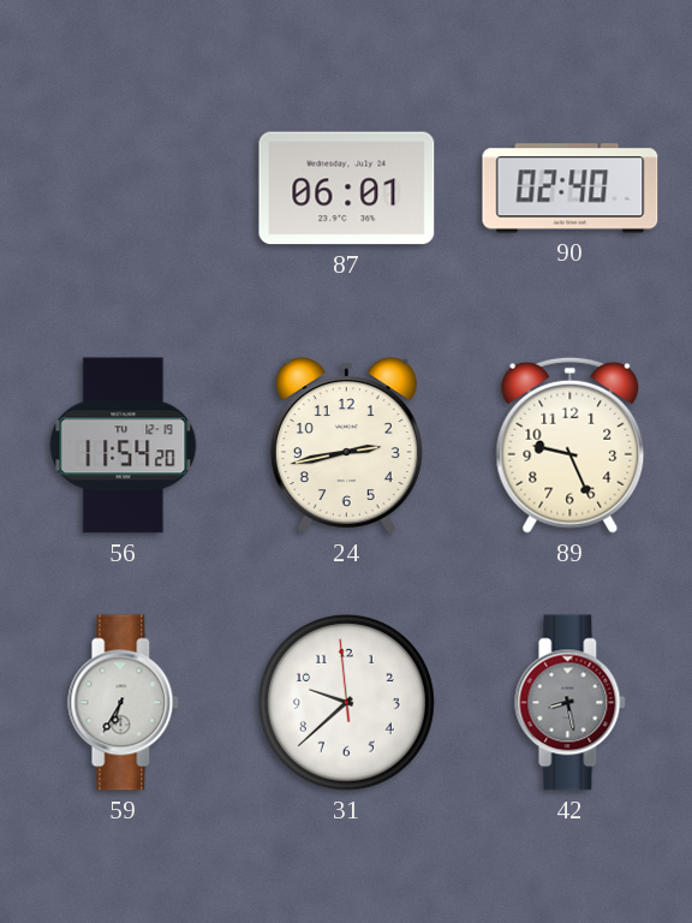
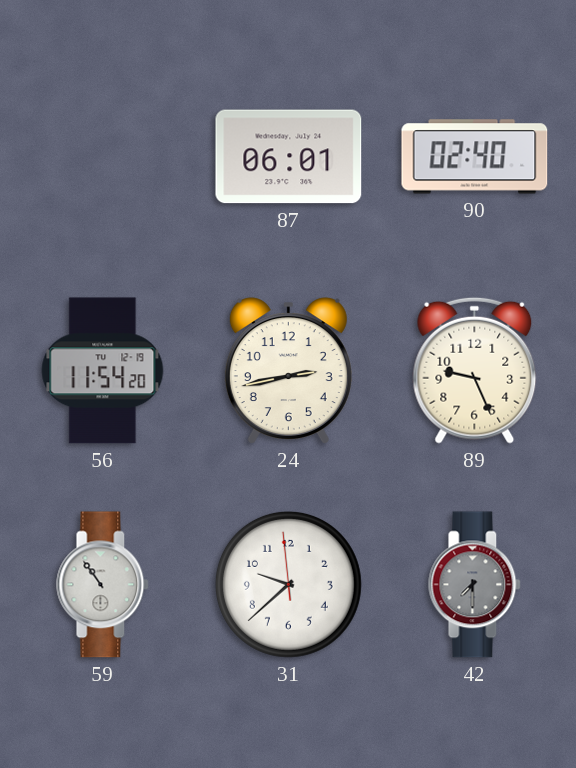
59: 6:35 -> 10:54 (103, 585)
42: 8:28 -> 7:30 (475, 585)
